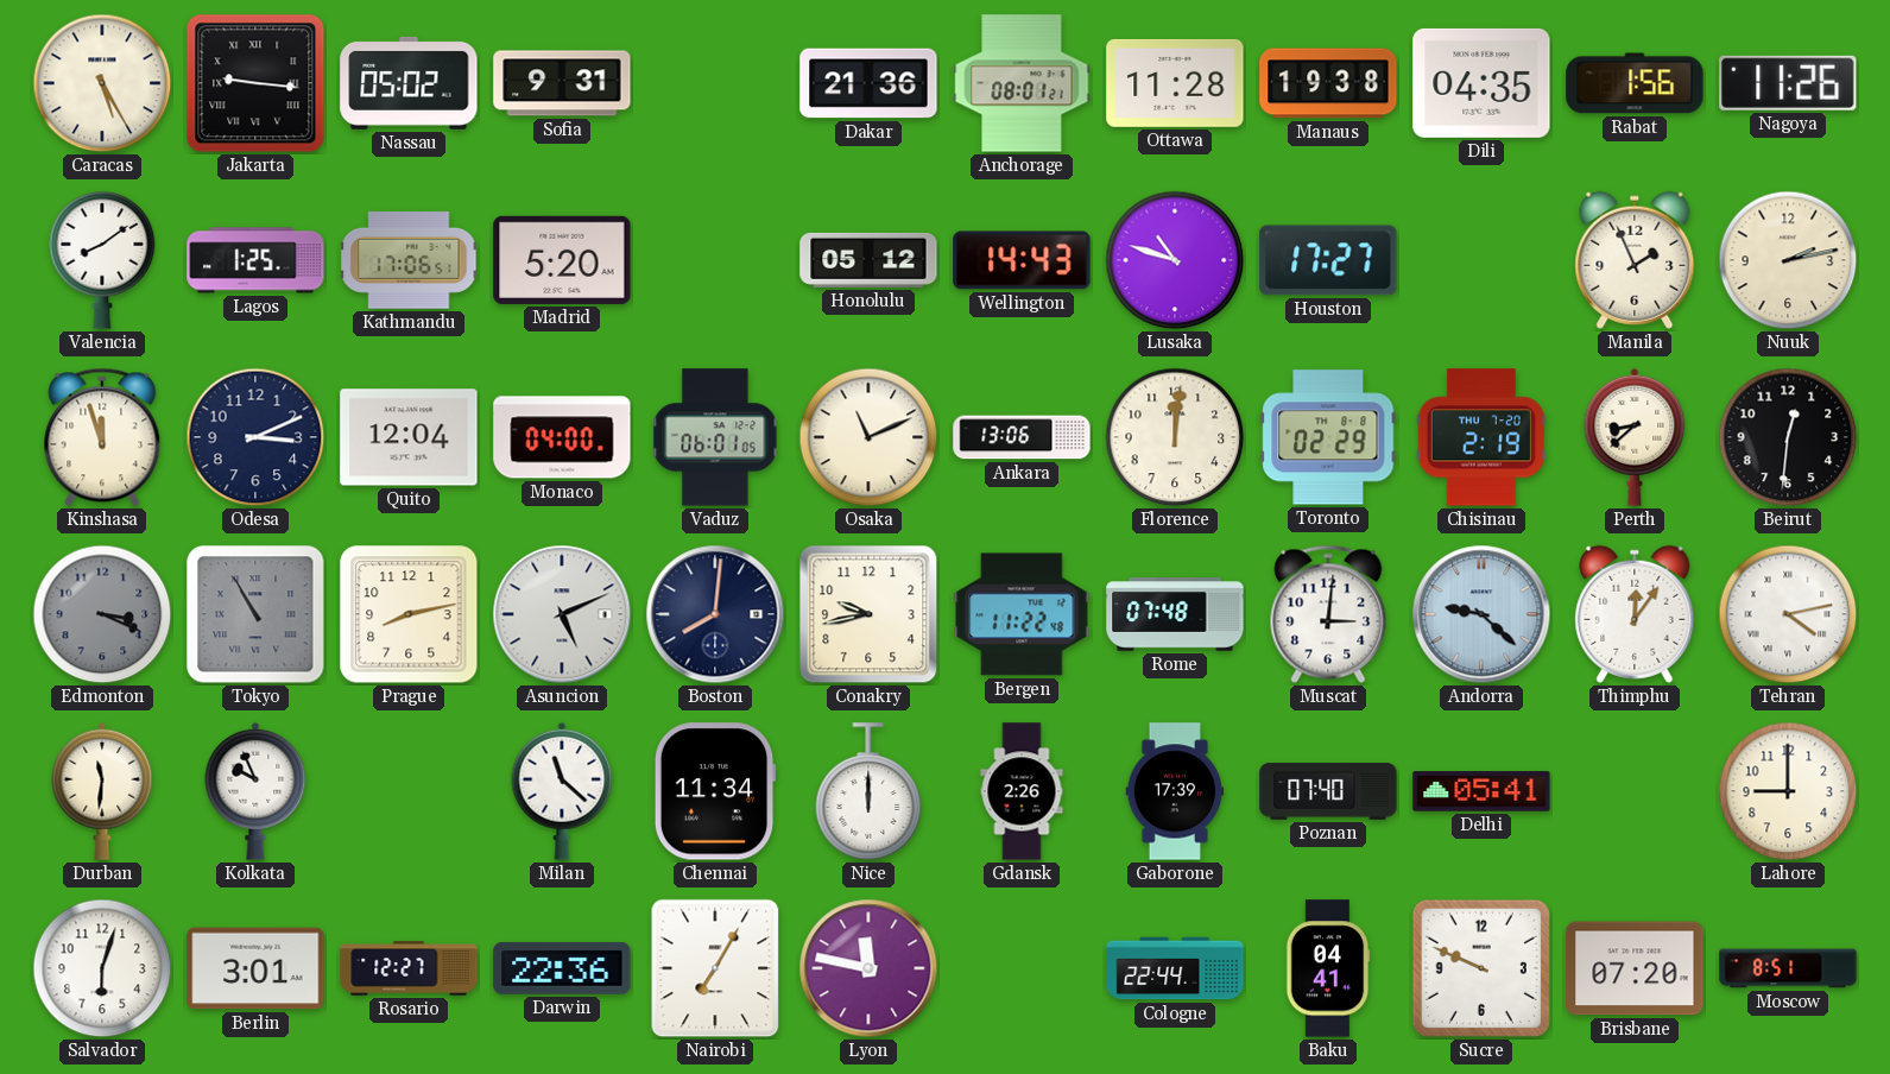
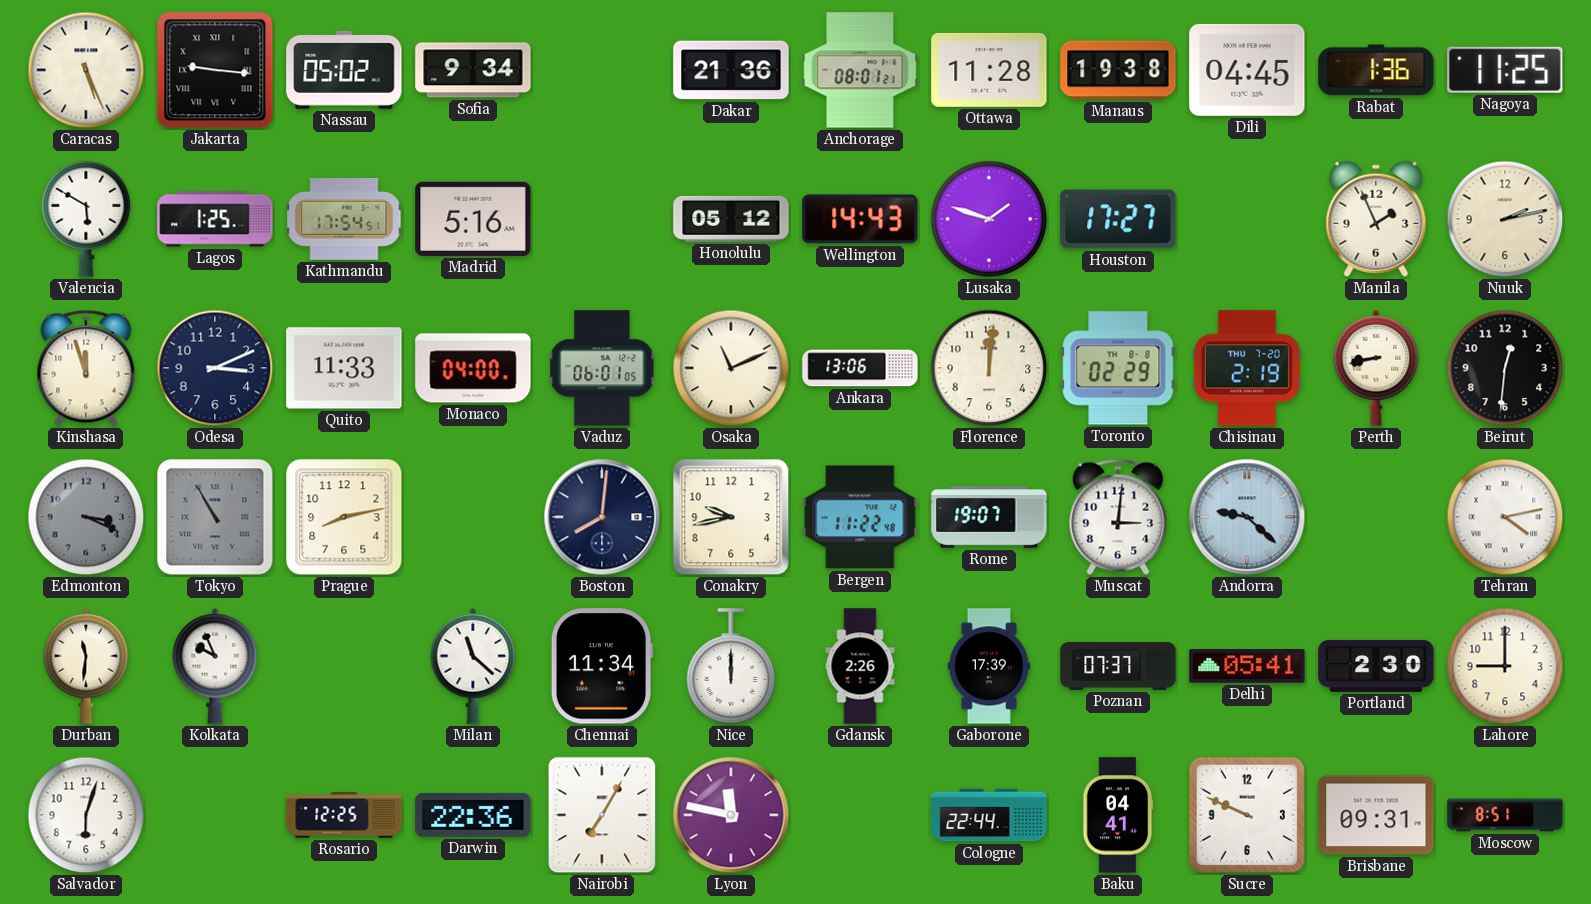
Caracas: 5:25 -> 5:26 (86, 70)
Sofia: 9:31 -> 9:34 (473, 70)
Dili: 04:35 -> 04:45 (1247, 70)
Rabat: 1:56 -> 1:36 (1376, 70)
Nagoya: 11:26 -> 11:25 (1505, 70)
Valencia: 8:09 -> 5:50 (86, 220)
Kathmandu: 17:06 -> 17:54 (344, 220)
Madrid: 5:20 -> 5:16 (473, 219)
Lusaka: 10:48 -> 1:48 (989, 219)
Quito: 12:04 -> 11:33 (344, 368)
Perth: 8:38 -> 8:43 (1376, 368)
Asuncion: 5:11 -> none (562, 614)
Rome: 07:48 -> 19:07 (989, 517)
Thimphu: 12:06 -> none (1635, 614)
Poznan: 07:40 -> 07:37 (1118, 666)
Portland: none -> 2:30 (1376, 666)
Berlin: 3:01 -> none (255, 968)
Rosario: 12:27 -> 12:25 (344, 815)
Brisbane: 07:20 -> 09:31 (1376, 815)
